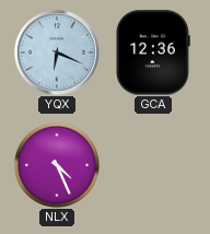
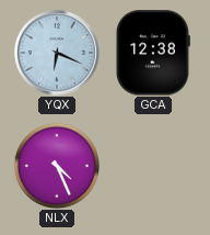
GCA: 12:36 -> 12:38 (153, 53)
